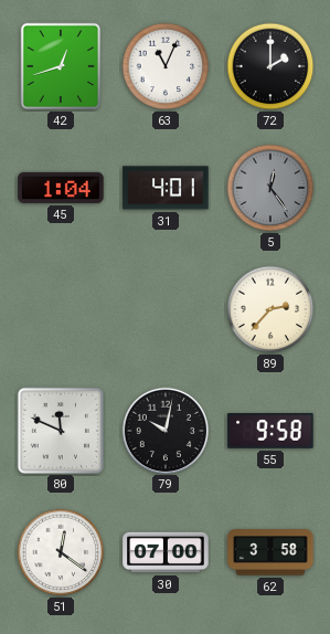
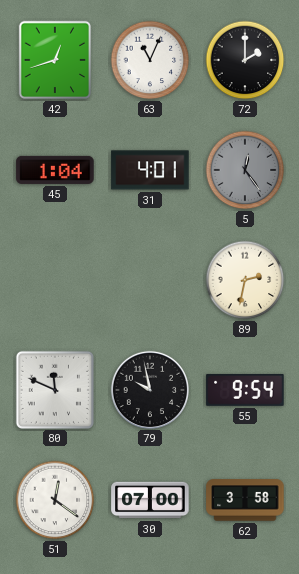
89: 2:37 -> 2:32 (245, 280)
79: 10:02 -> 9:58 (149, 389)
55: 9:58 -> 9:54 (245, 390)
